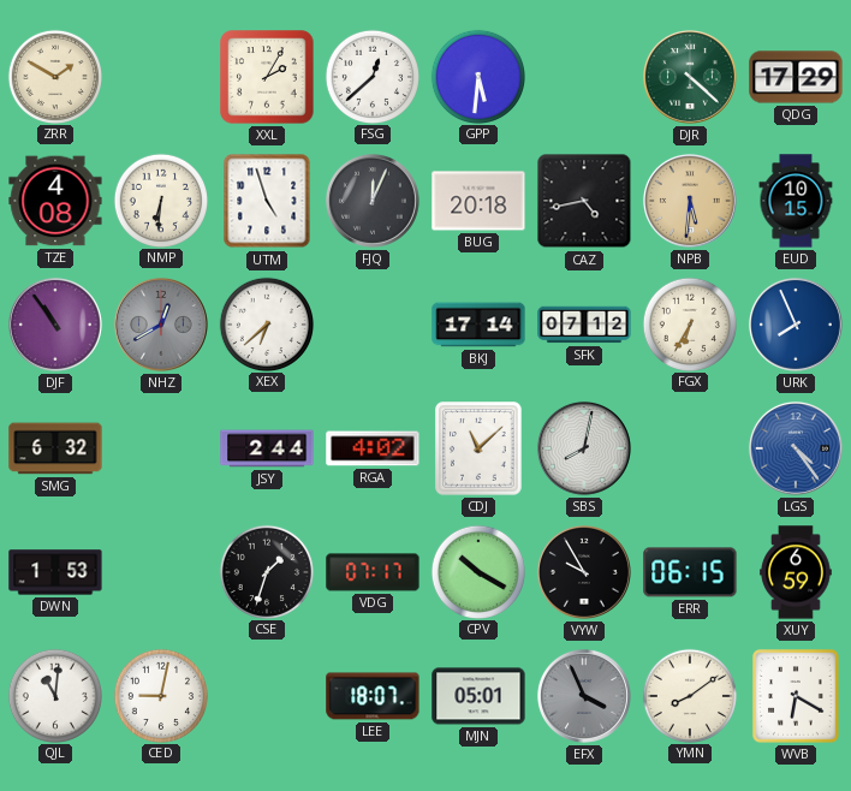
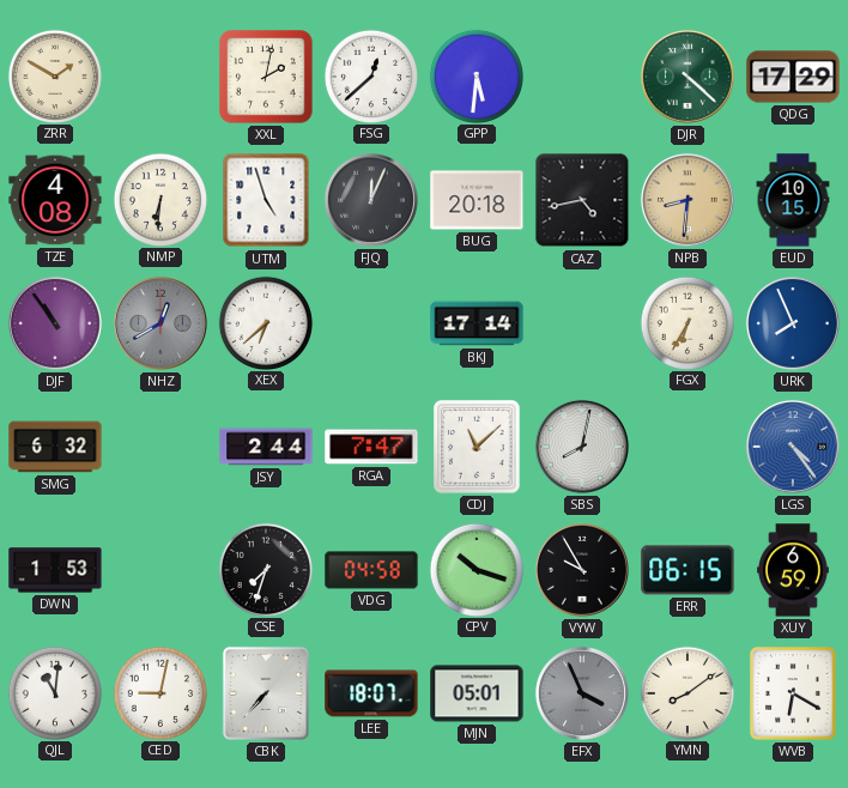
XXL: 2:05 -> 2:02 (266, 77)
NPB: 5:31 -> 8:31 (688, 200)
SFK: 07:12 -> none (584, 325)
RGA: 4:02 -> 7:47 (371, 447)
CSE: 1:33 -> 7:33 (265, 569)
VDG: 07:17 -> 04:58 (371, 570)
CPV: 10:20 -> 10:18 (476, 569)
CBK: none -> 7:37 (266, 693)
